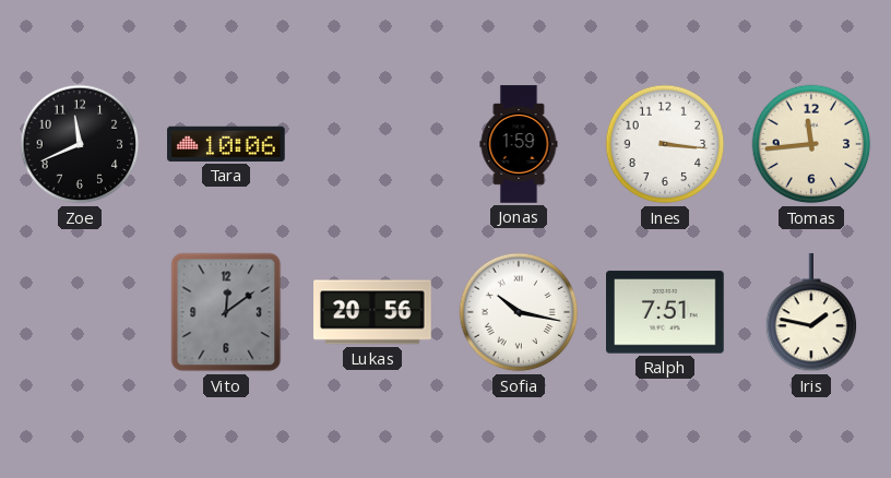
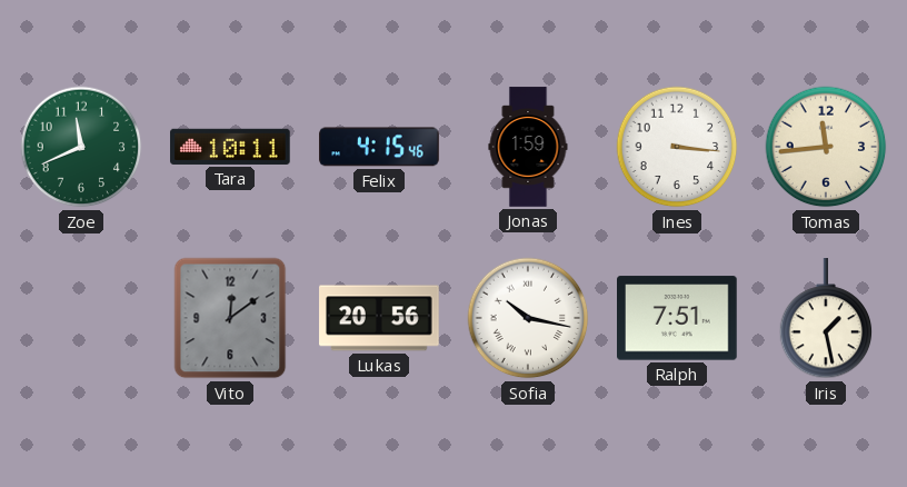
Zoe dial: black -> green (81, 147)
Tara: 10:06 -> 10:11 (230, 147)
Felix: none -> 4:15 (379, 147)
Iris: 1:47 -> 1:28 (826, 319)
